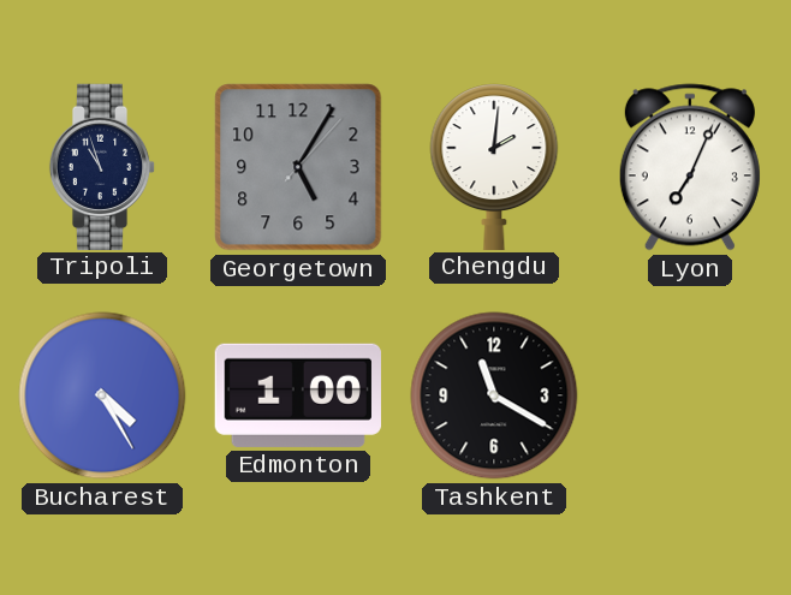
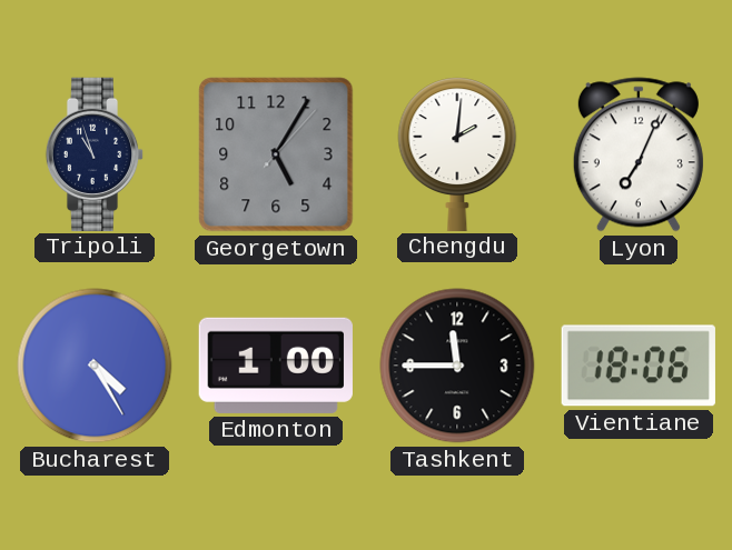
Tashkent: 11:20 -> 11:45 (457, 366)
Vientiane: none -> 18:06 (639, 366)
